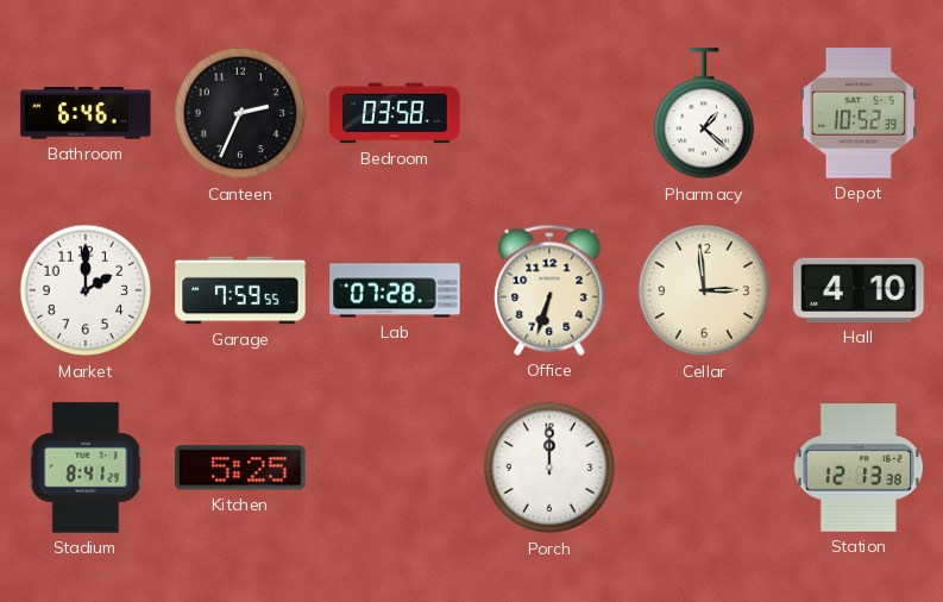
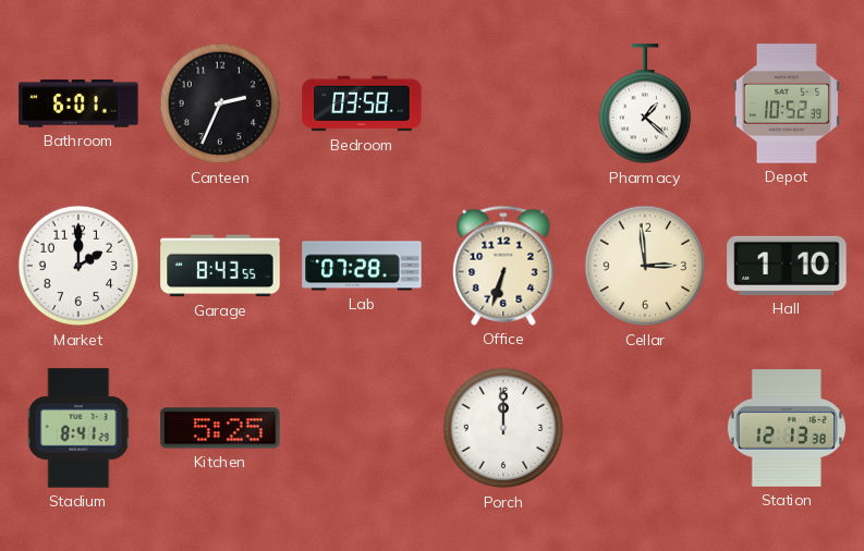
Bathroom: 6:46 -> 6:01 (78, 103)
Garage: 7:59 -> 8:43 (220, 266)
Hall: 4:10 -> 1:10 (787, 266)
